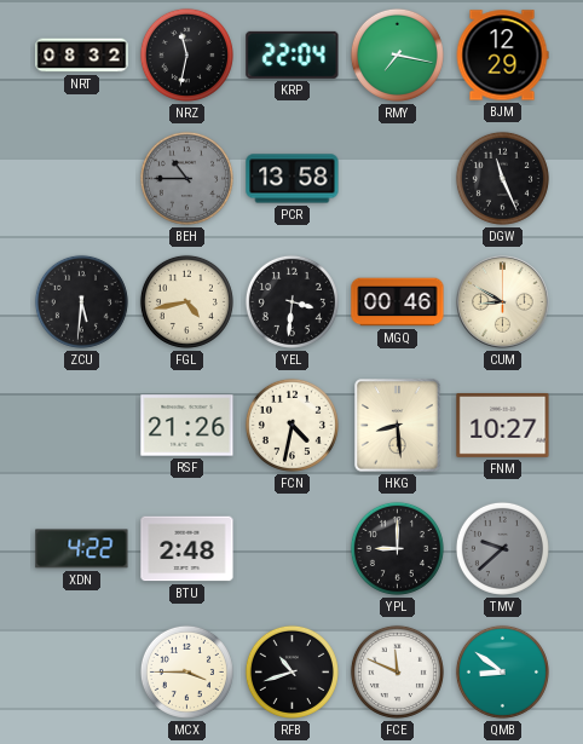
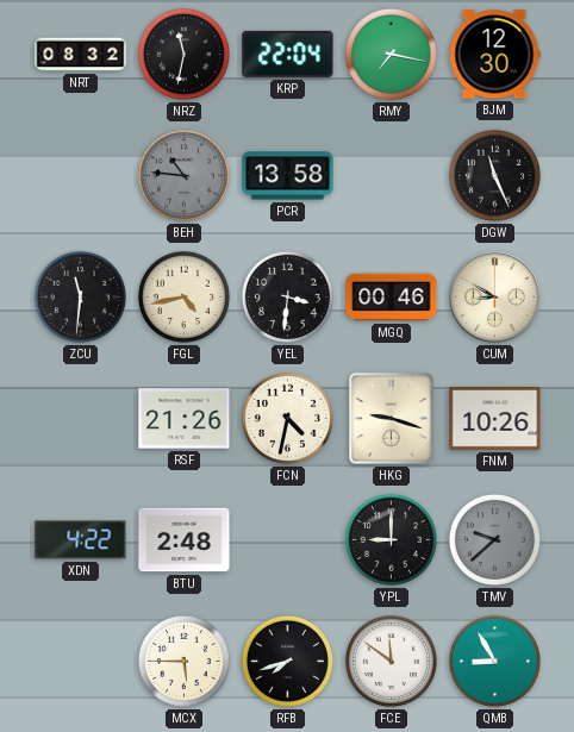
BJM: 12:29 -> 12:30 (494, 55)
BEH: 10:45 -> 10:46 (183, 175)
ZCU: 5:31 -> 11:31 (80, 296)
HKG: 8:29 -> 9:18 (392, 419)
FNM: 10:27 -> 10:26 (495, 418)
MCX: 3:45 -> 5:45 (183, 661)
RFB: 10:42 -> 7:42 (287, 661)
FCE: 11:49 -> 11:51 (391, 661)
QMB: 8:51 -> 8:55 (494, 661)
